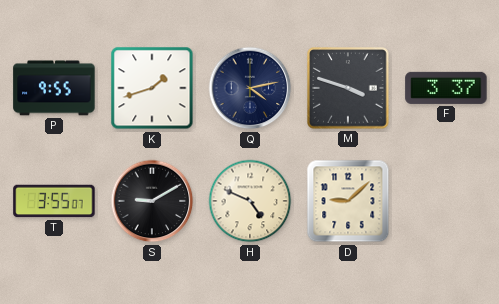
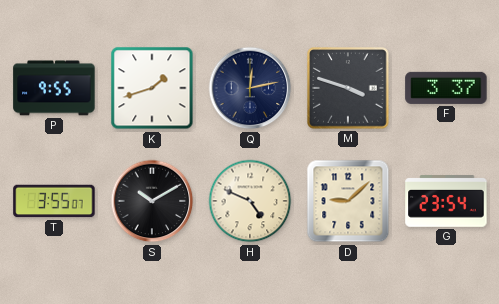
Q: 4:13 -> 12:13 (250, 88)
S: 9:10 -> 10:10 (152, 201)
G: none -> 23:54 (446, 201)
